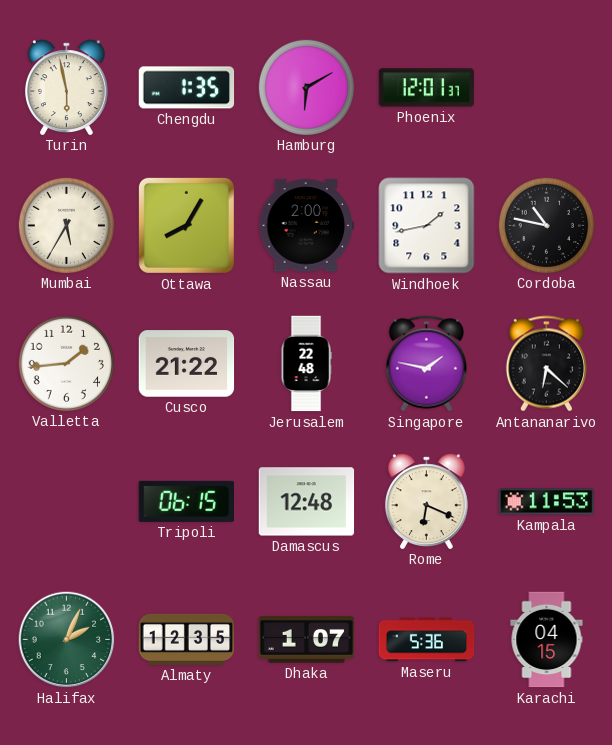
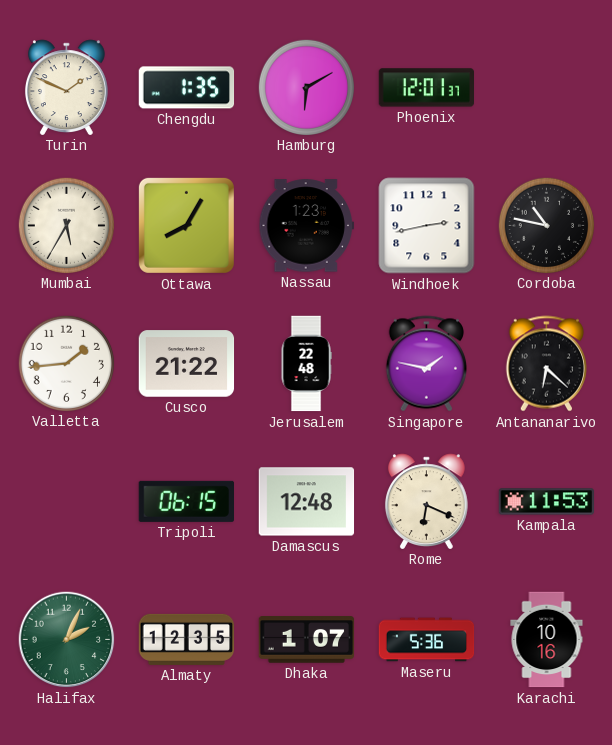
Turin: 5:58 -> 1:49 (66, 87)
Nassau: 2:00 -> 1:23 (307, 226)
Windhoek: 1:43 -> 2:43 (427, 226)
Karachi: 04:15 -> 10:16 (547, 640)
